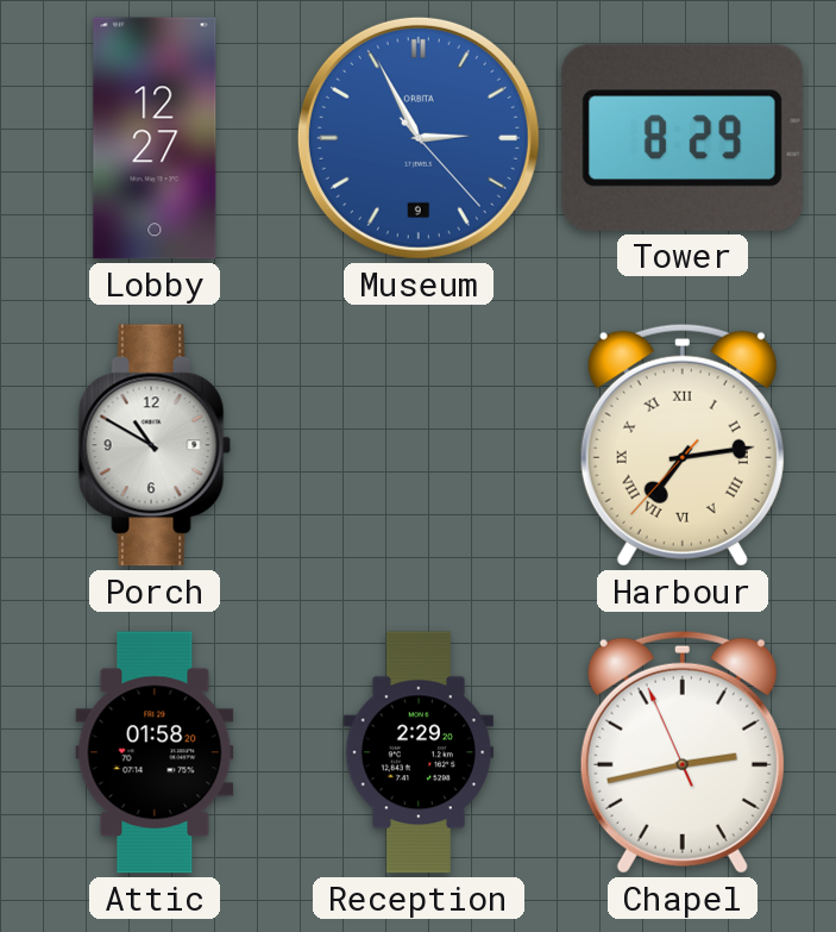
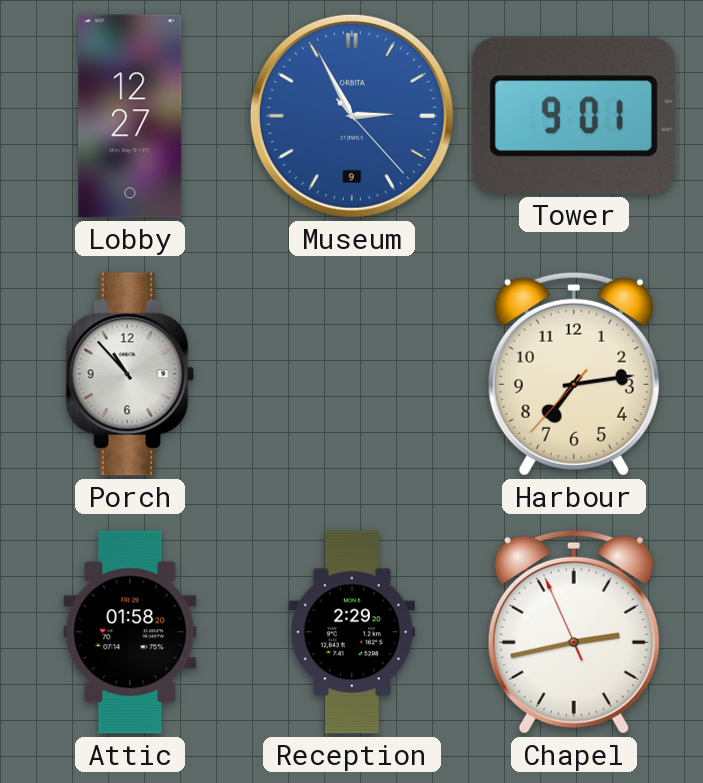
Tower: 8:29 -> 9:01 (574, 116)
Porch: 10:50 -> 10:53 (130, 374)
Harbour numerals: Roman -> Arabic (574, 374)
